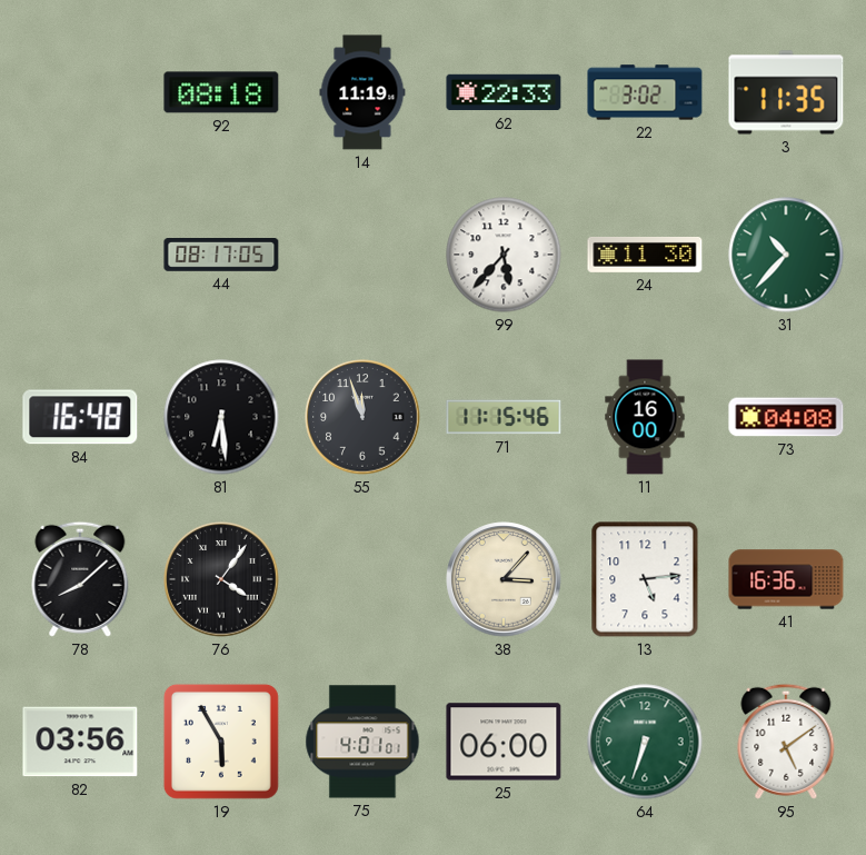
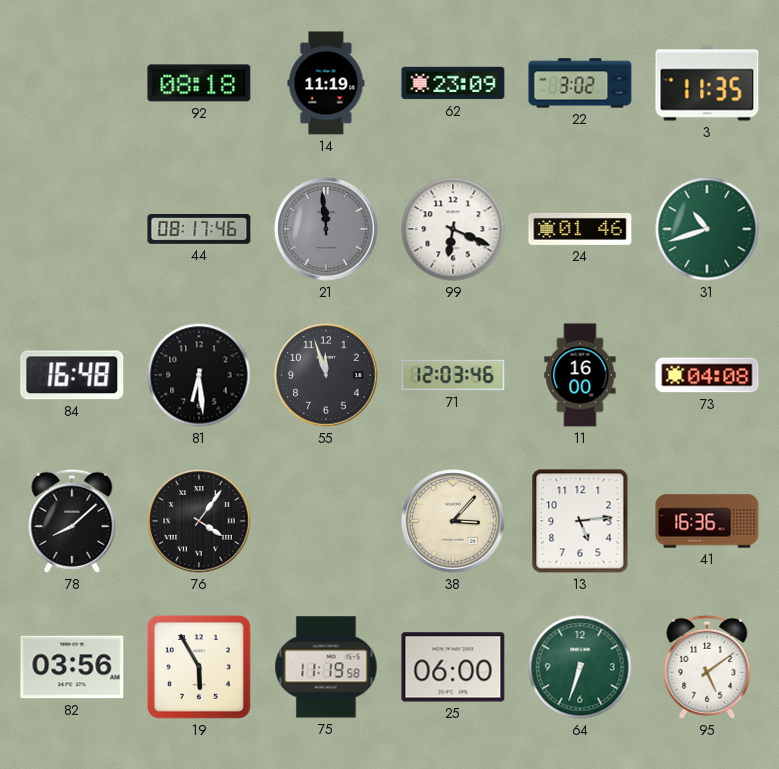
62: 22:33 -> 23:09 (453, 83)
44: 08:17:05 -> 08:17:46 (199, 230)
21: none -> 11:59 (326, 229)
99: 5:37 -> 6:19 (453, 229)
24: 11:30 -> 01:46 (580, 229)
31: 10:37 -> 10:42 (707, 229)
71: 11:15 -> 12:03 (453, 375)
75: 4:01 -> 11:19 (326, 667)
